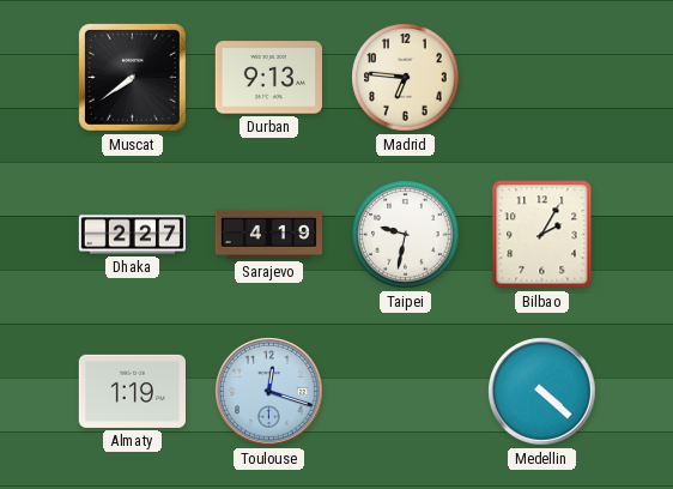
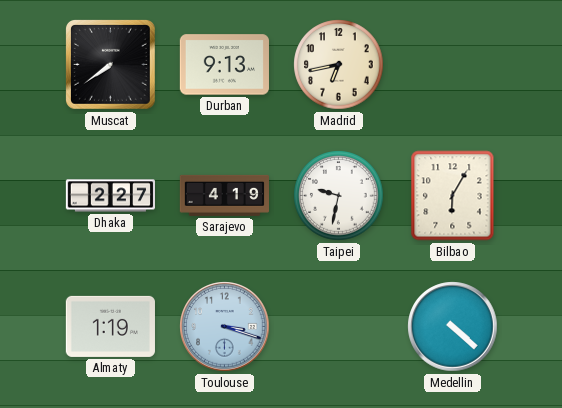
Madrid: 6:46 -> 6:43 (339, 65)
Bilbao: 2:05 -> 6:05 (453, 196)
Toulouse: 12:18 -> 3:18 (225, 327)
